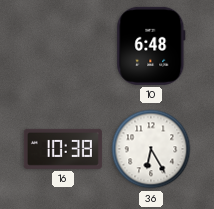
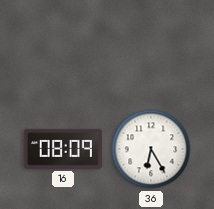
10: 6:48 -> none (151, 46)
16: 10:38 -> 08:09 (63, 149)
